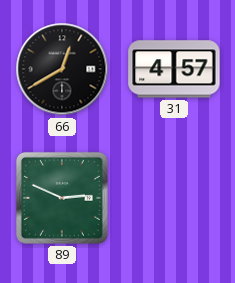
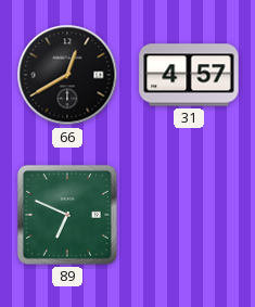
89: 2:49 -> 6:49 (67, 215)
